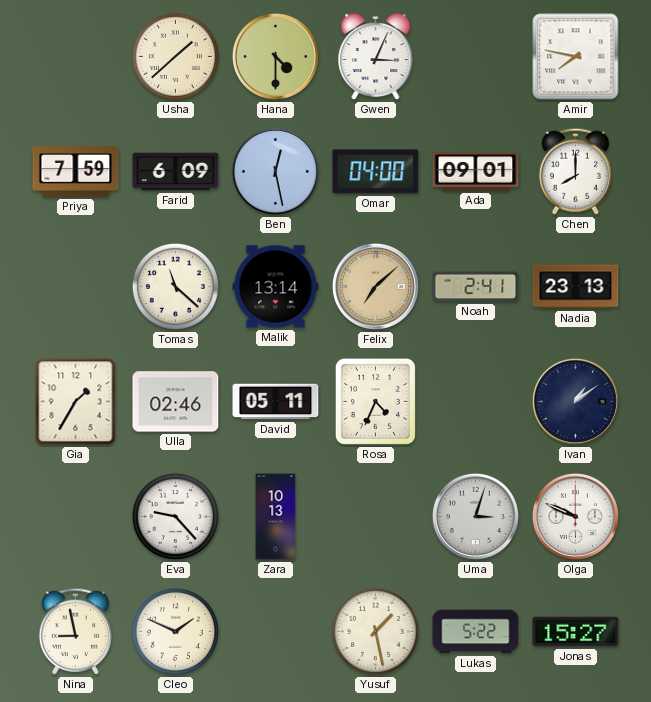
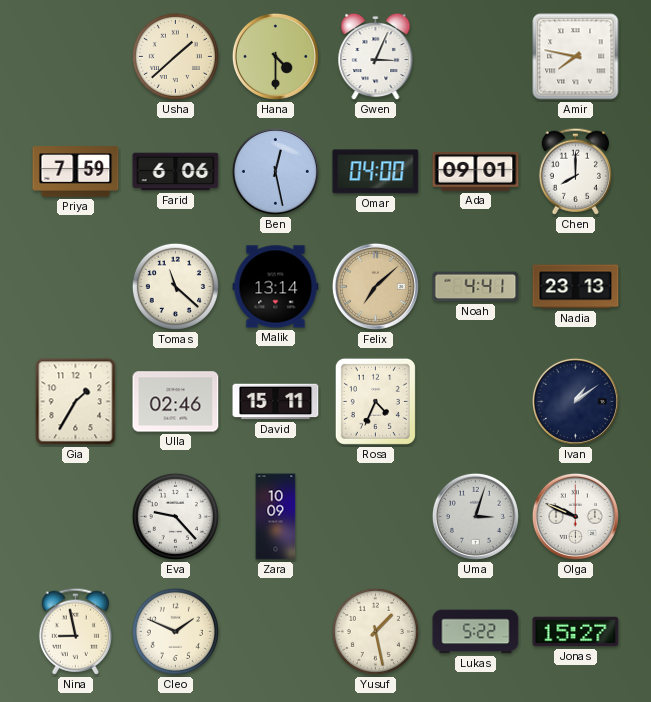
Farid: 6:09 -> 6:06 (176, 172)
Noah: 2:41 -> 4:41 (476, 287)
David: 05:11 -> 15:11 (276, 402)
Zara: 10:13 -> 10:09 (276, 517)
